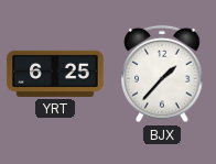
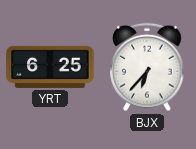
BJX: 1:37 -> 6:37 (147, 67)
